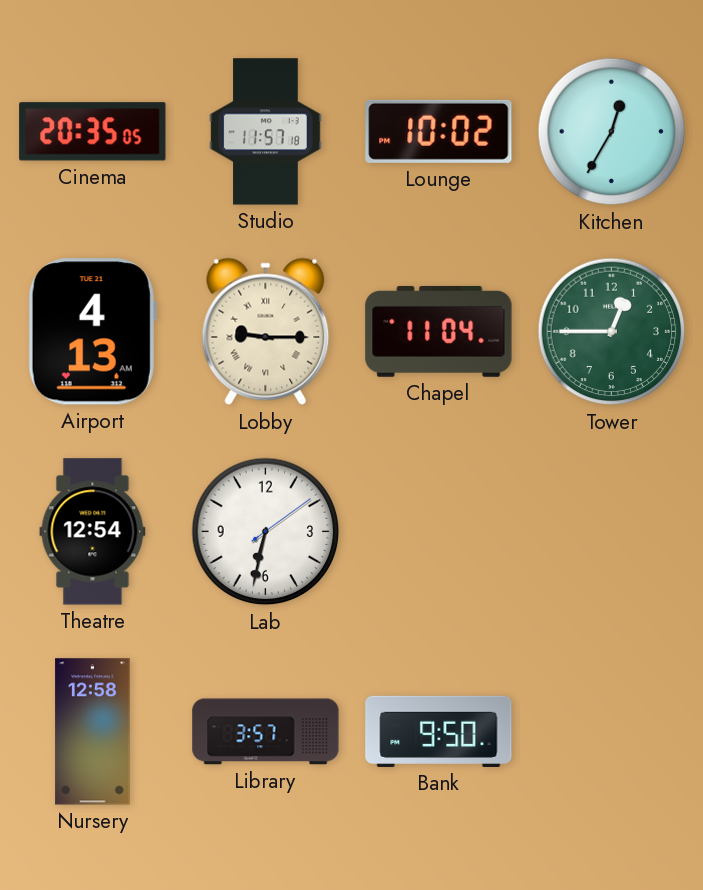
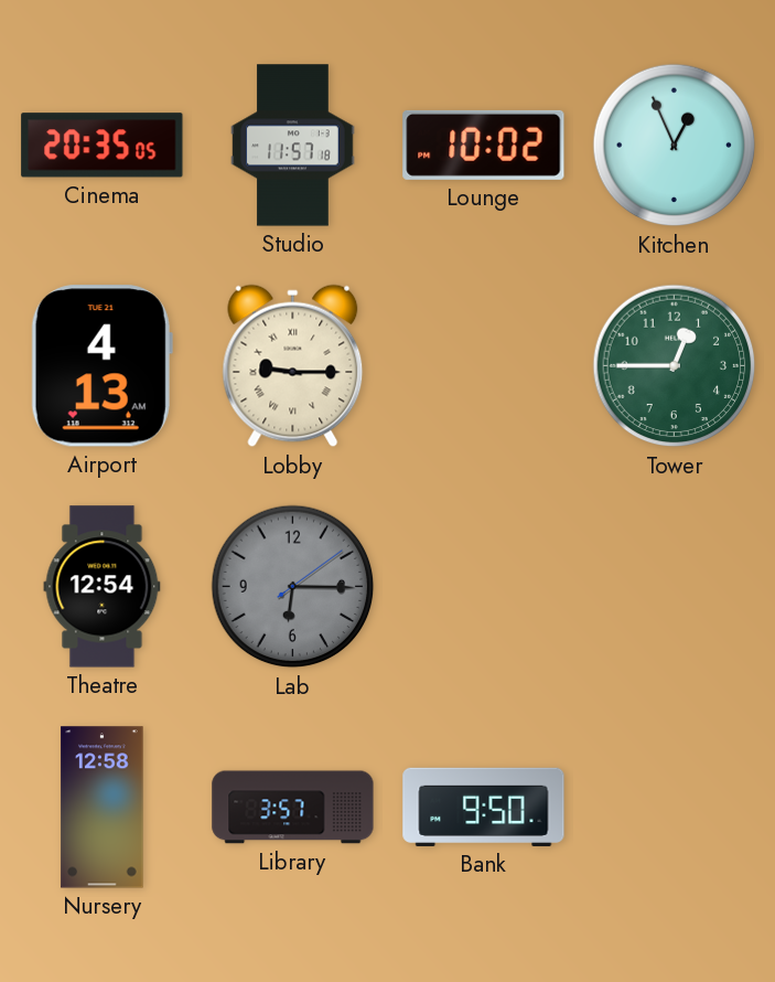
Kitchen: 12:35 -> 12:56 (675, 146)
Chapel: 11:04 -> none (439, 331)
Lab: 6:32 -> 6:15 (293, 587)
Lab dial: white -> grey (293, 587)
